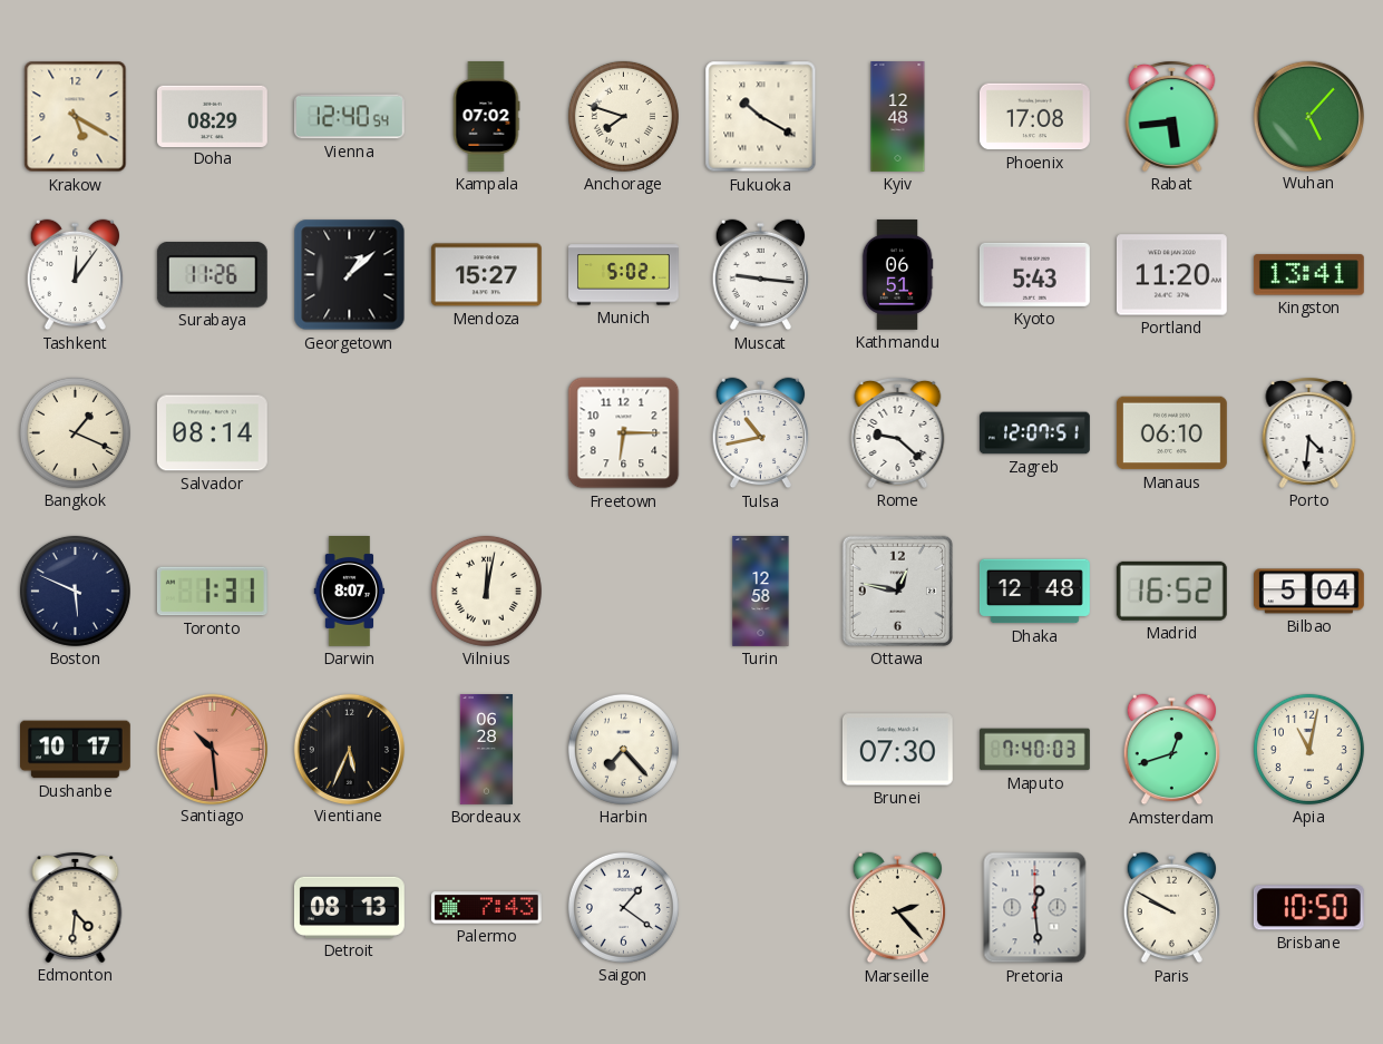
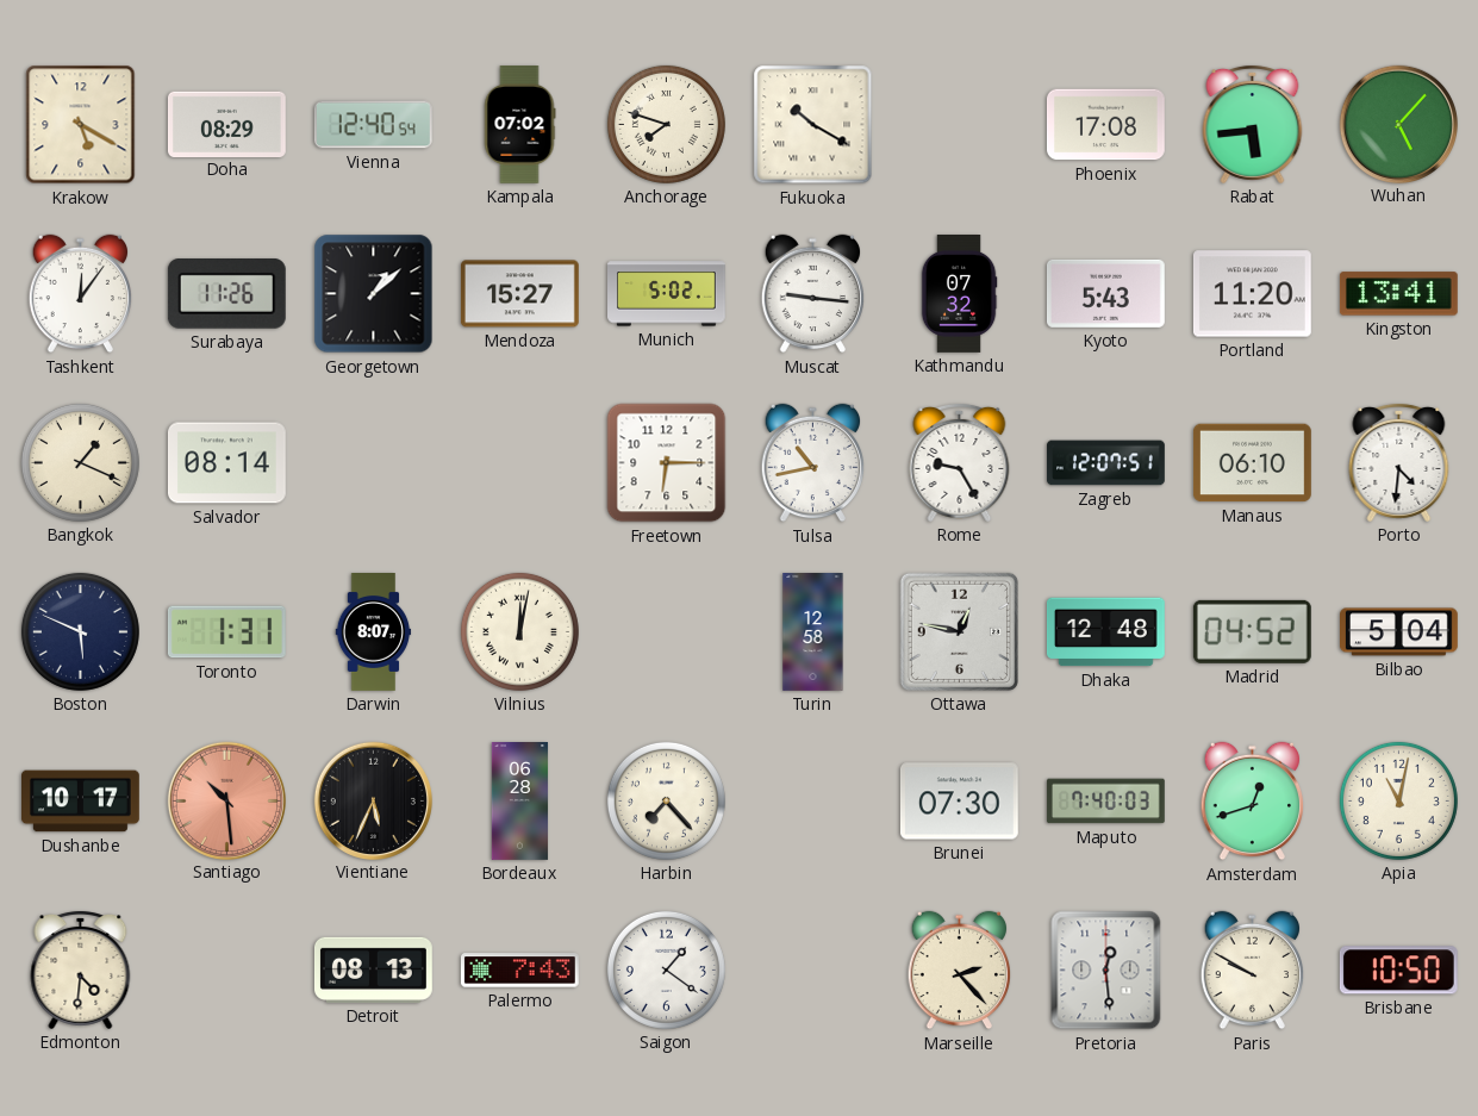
Kyiv: 12:48 -> none (898, 117)
Kathmandu: 06:51 -> 07:32 (959, 294)
Rome: 9:22 -> 9:25 (960, 462)
Madrid: 16:52 -> 04:52 (1252, 631)
